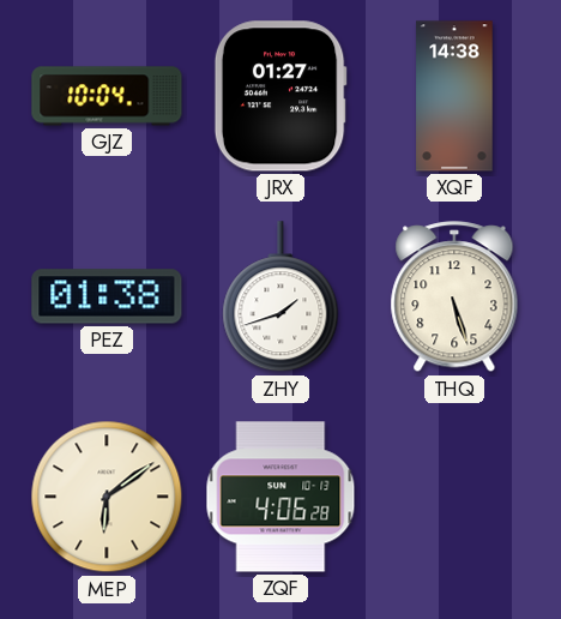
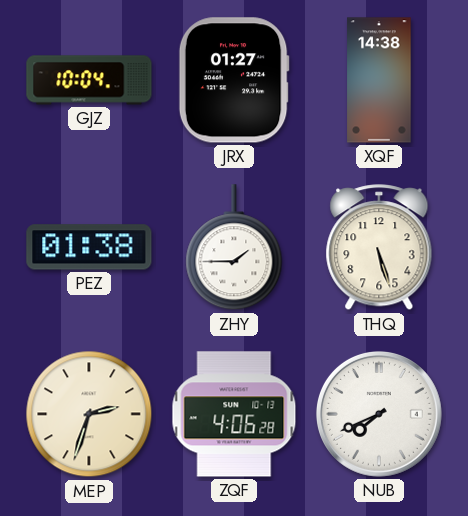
ZHY: 1:42 -> 1:45 (234, 248)
MEP: 6:09 -> 2:33 (89, 414)
NUB: none -> 7:41 (379, 414)
